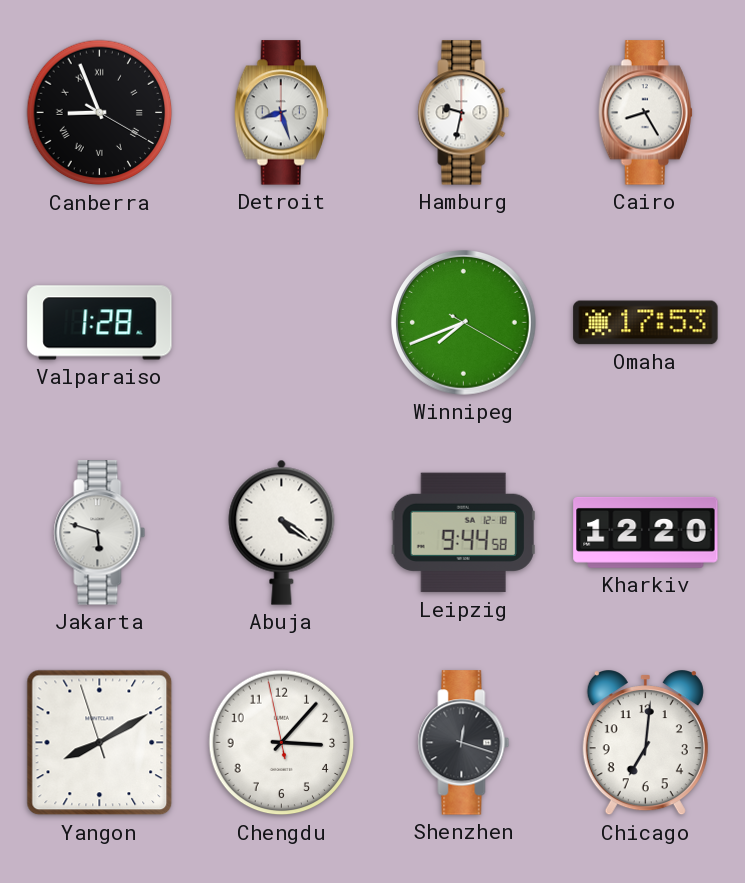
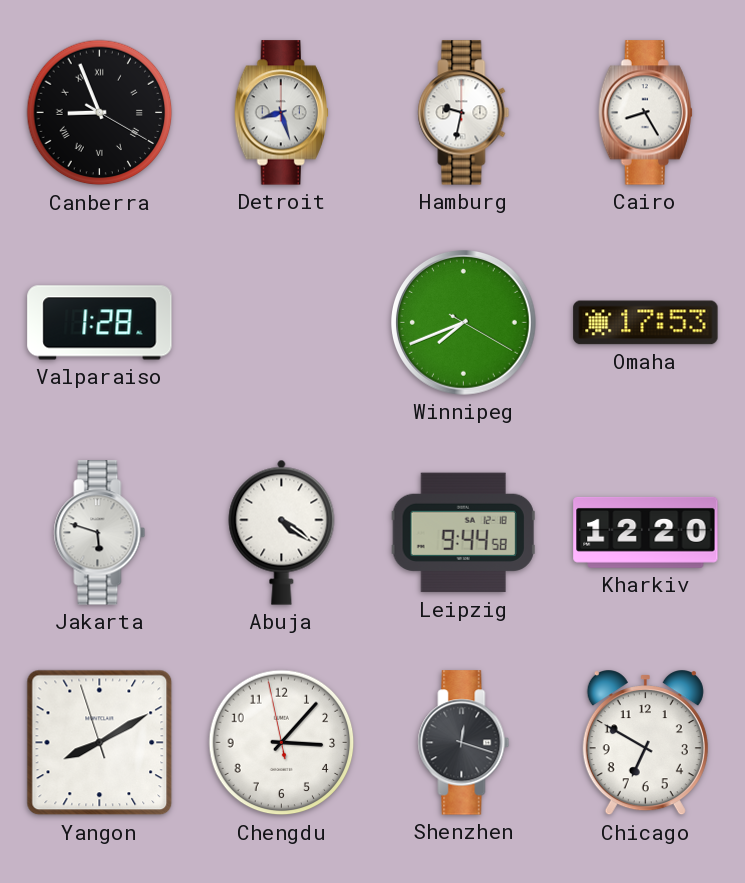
Chicago: 7:01 -> 6:50 (645, 743)
